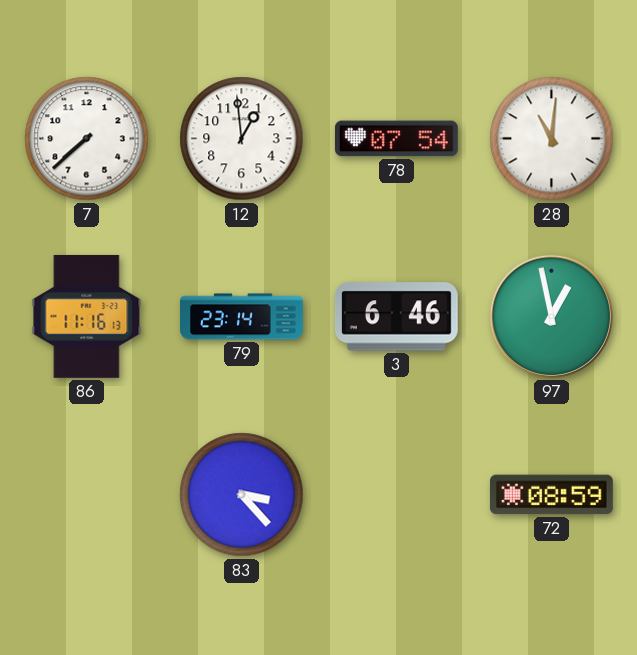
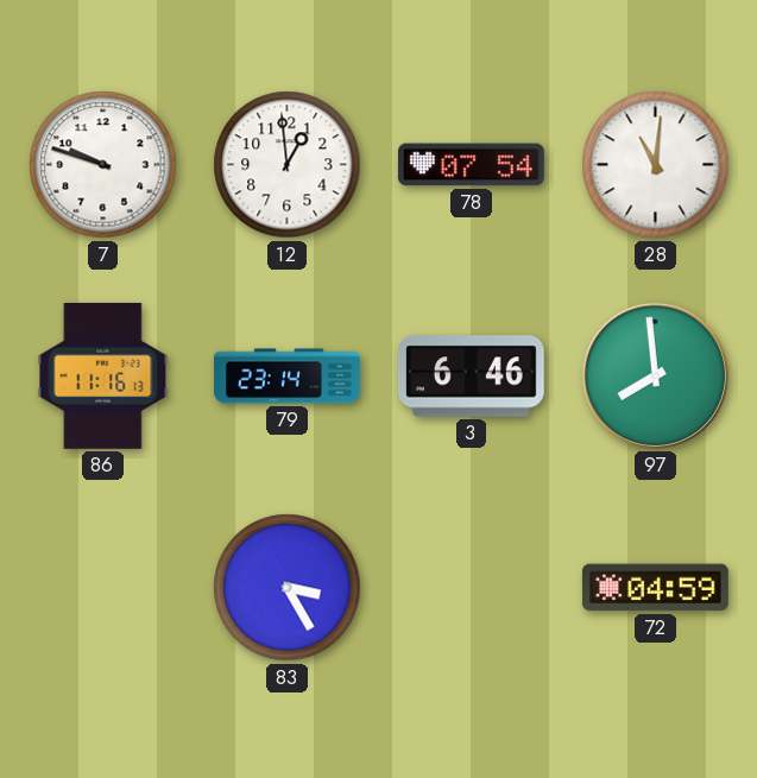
7: 7:38 -> 9:48 (103, 165)
97: 12:58 -> 7:59 (655, 375)
83: 3:23 -> 3:25 (288, 588)
72: 08:59 -> 04:59 (655, 588)
